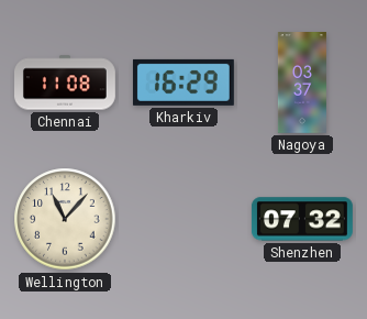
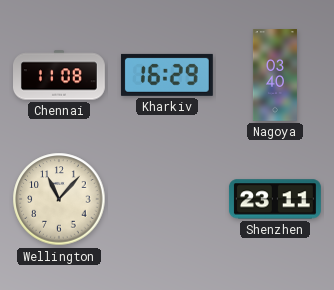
Nagoya: 03:37 -> 03:40 (275, 76)
Shenzhen: 07:32 -> 23:11 (275, 199)
